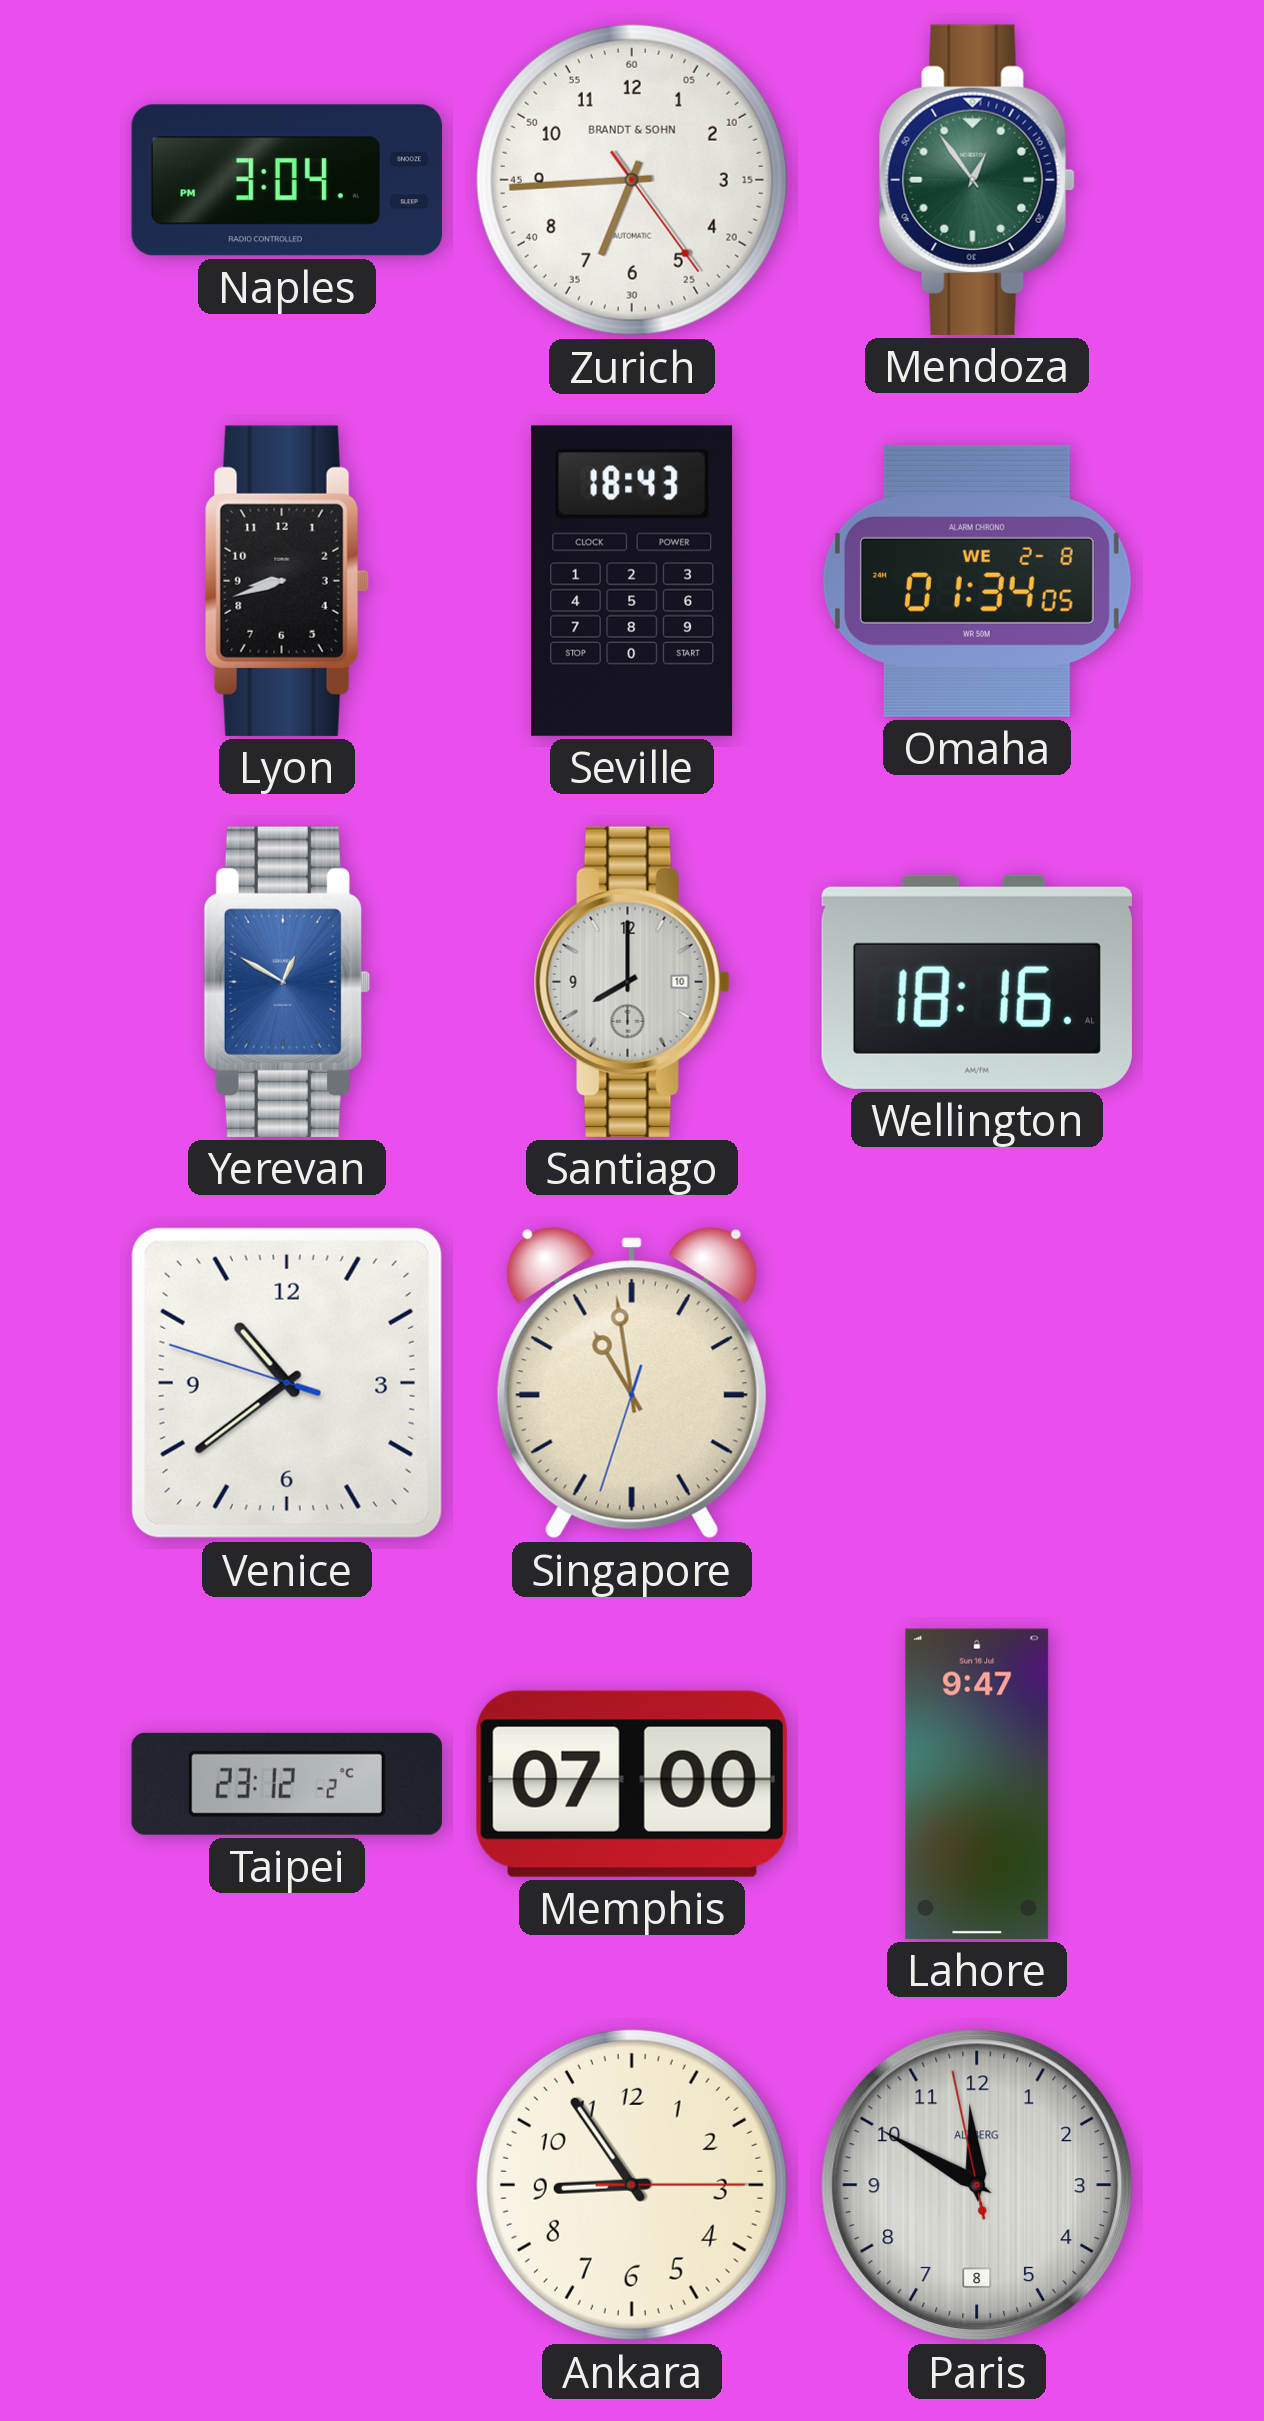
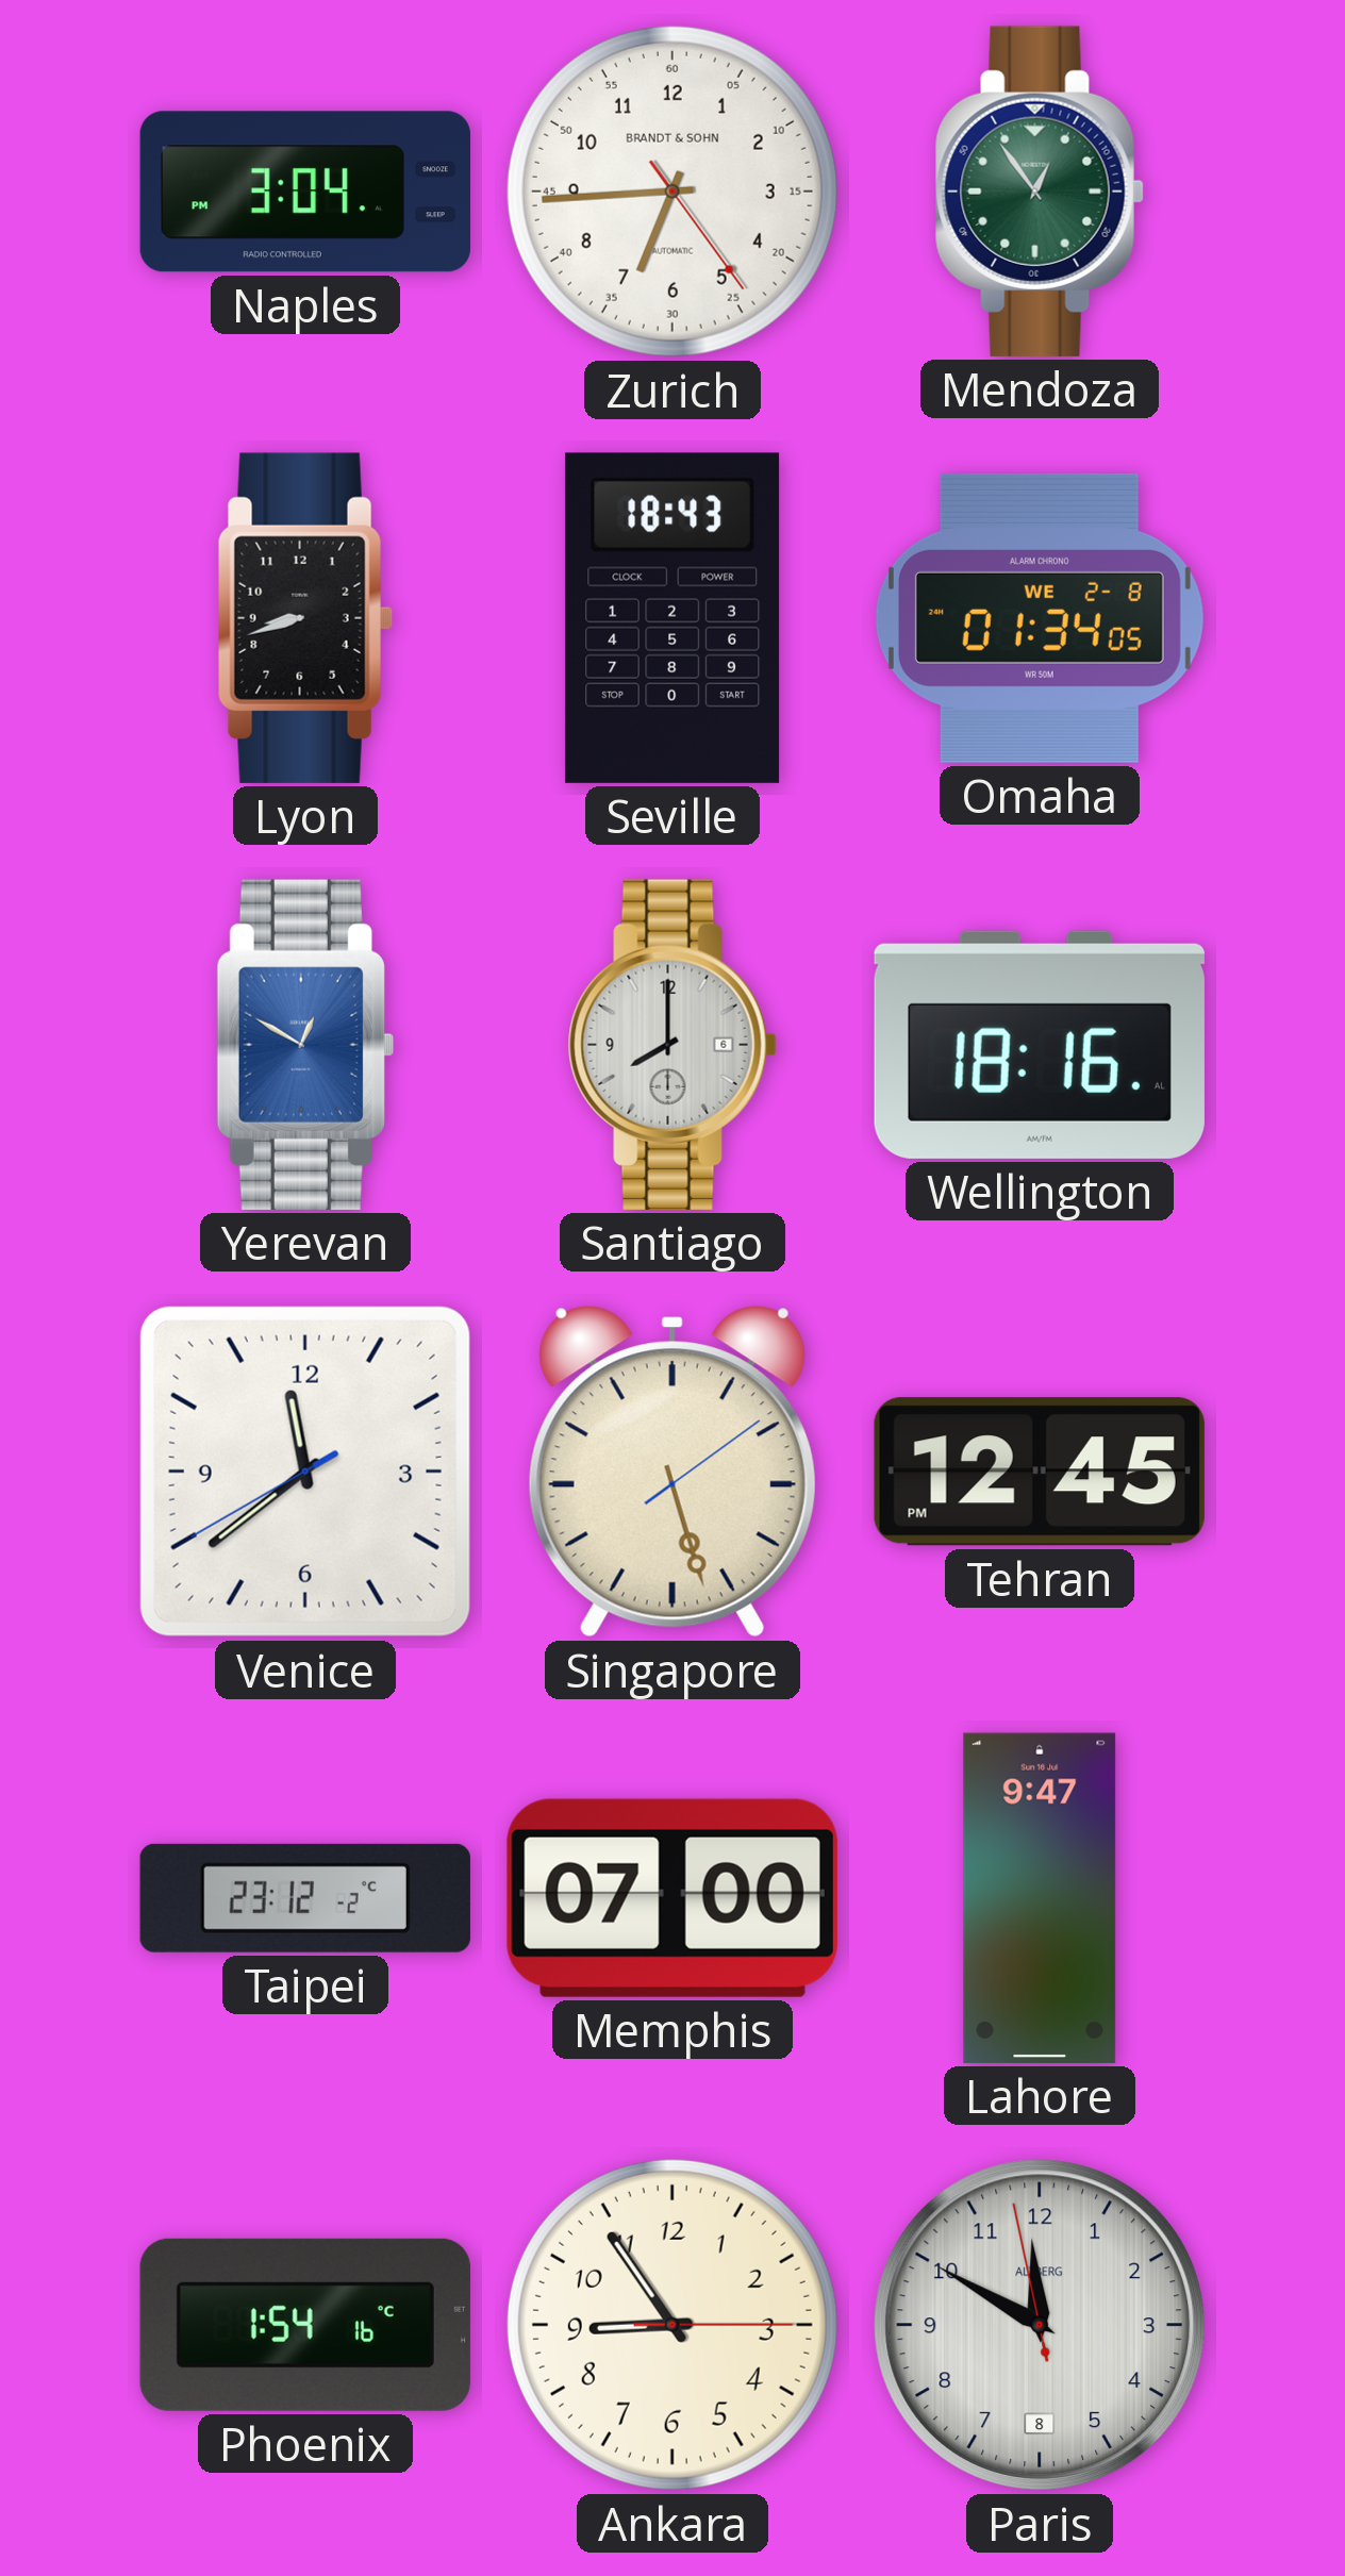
Santiago date: 10 -> 6 (672, 1045)
Venice: 10:38 -> 11:38 (305, 1472)
Singapore: 10:58 -> 5:27 (672, 1472)
Tehran: none -> 12:45 (1040, 1472)
Phoenix: none -> 1:54 (305, 2325)
